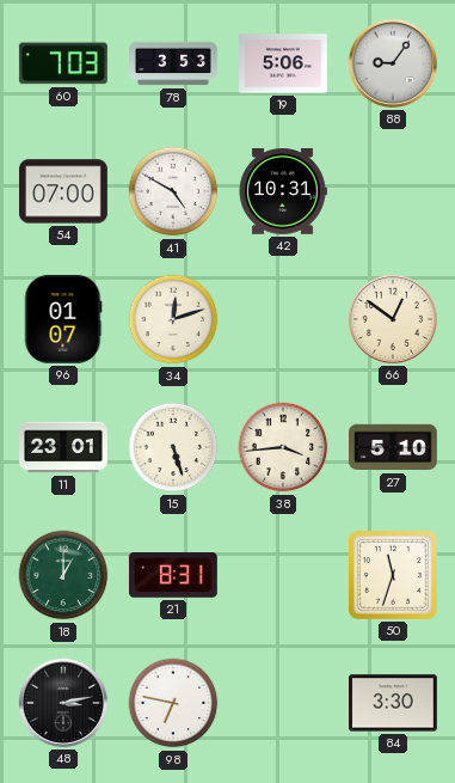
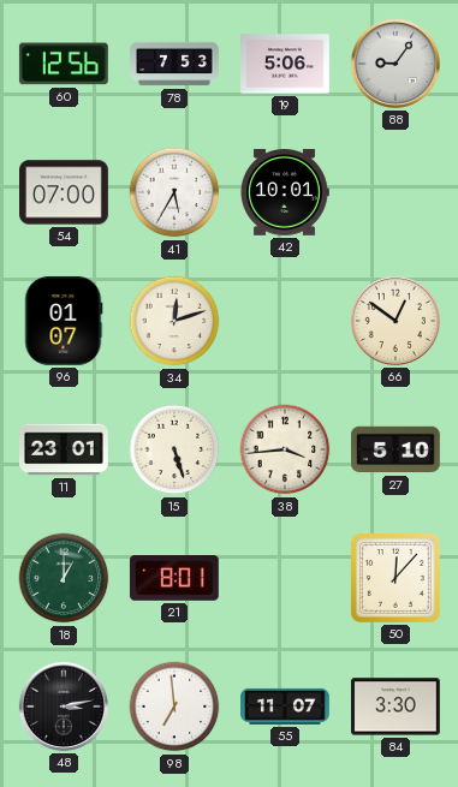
60: 7:03 -> 12:56 (64, 64)
78: 3:53 -> 7:53 (174, 64)
41: 4:50 -> 5:35 (174, 192)
42: 10:31 -> 10:01 (285, 193)
21: 8:31 -> 8:01 (174, 579)
50: 11:33 -> 12:07 (395, 578)
98: 6:47 -> 6:59 (174, 706)
55: none -> 11:07 (286, 706)
